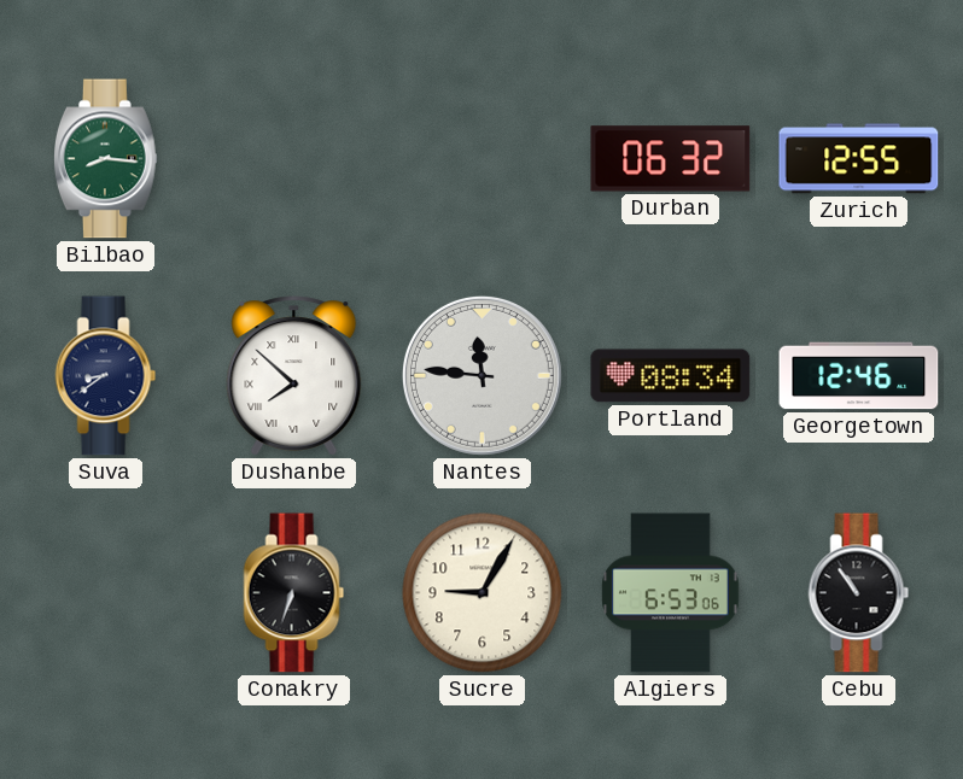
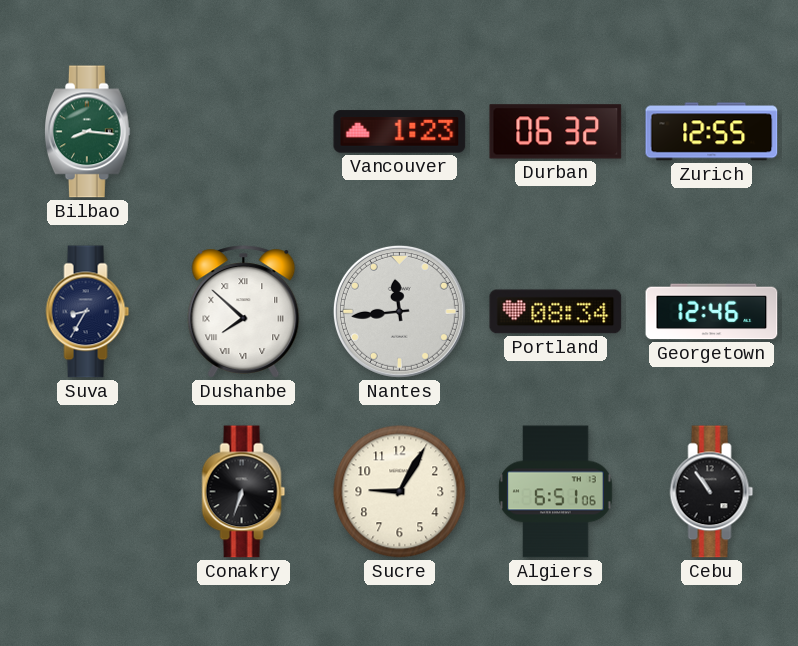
Vancouver: none -> 1:23 (400, 132)
Suva: 8:39 -> 8:35 (88, 312)
Nantes: 11:46 -> 11:44 (399, 311)
Algiers: 6:53 -> 6:51 (556, 492)
